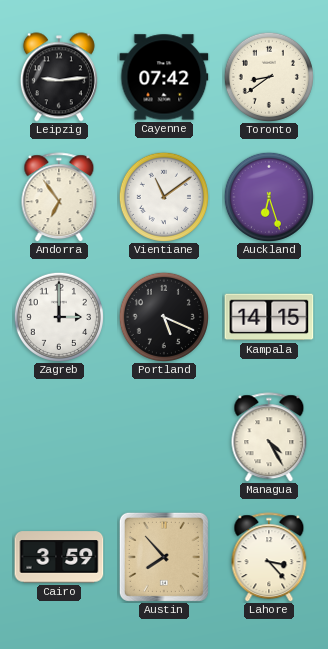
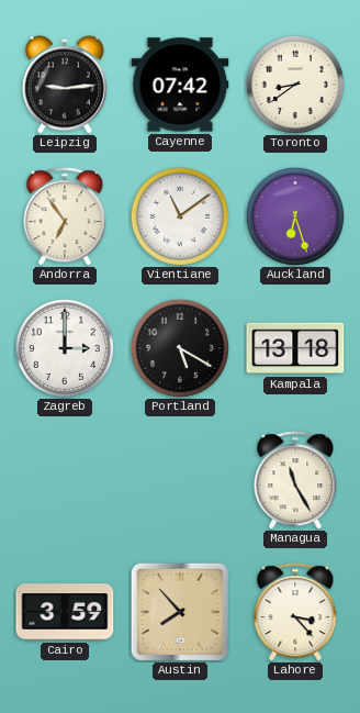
Portland: 5:19 -> 5:20 (180, 348)
Kampala: 14:15 -> 13:18 (295, 348)
Managua: 4:25 -> 11:25 (295, 480)
